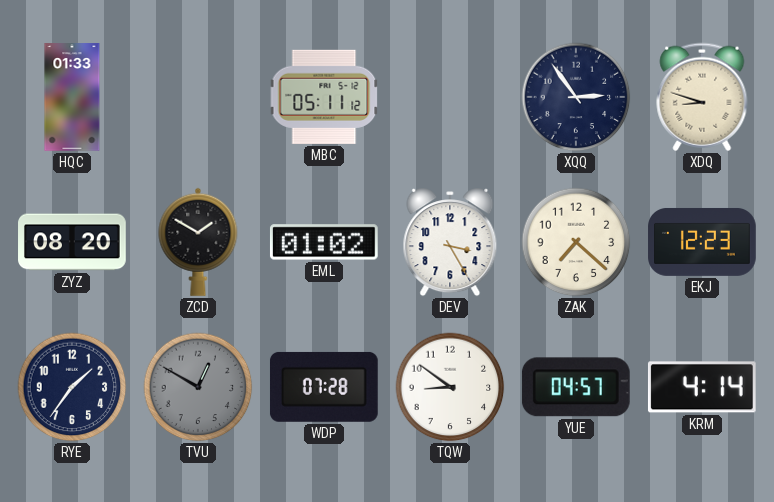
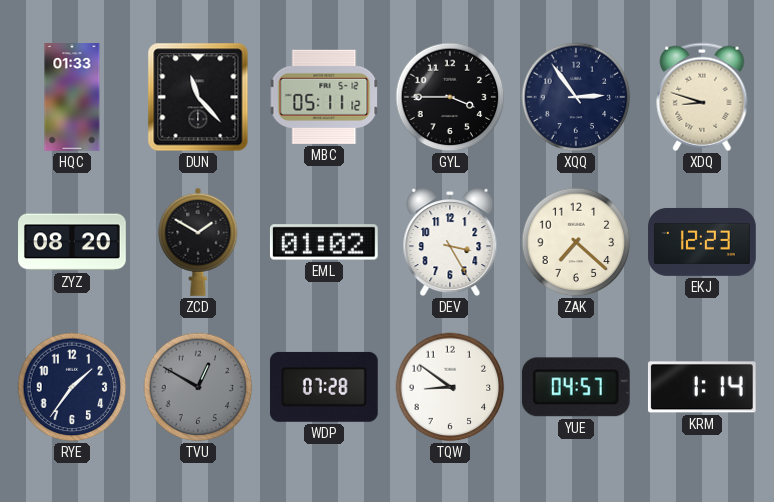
DUN: none -> 11:23 (198, 97)
GYL: none -> 3:45 (450, 97)
KRM: 4:14 -> 1:14 (702, 387)
